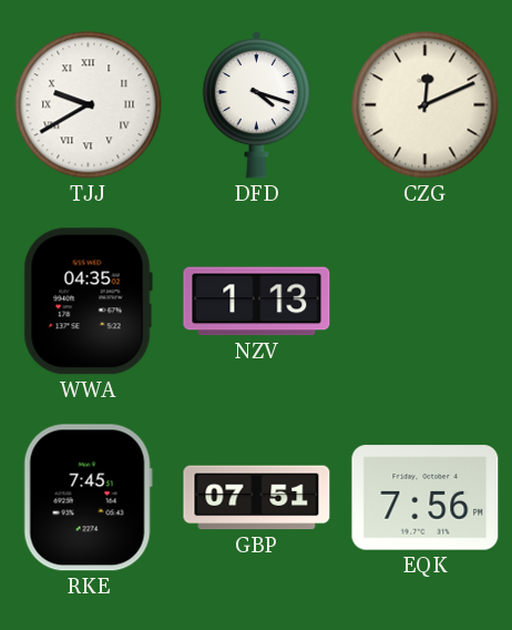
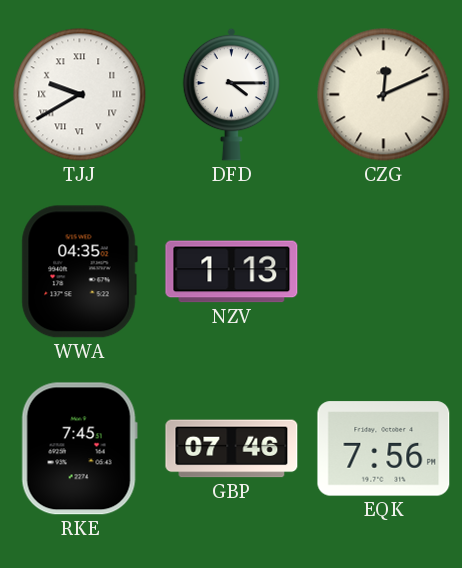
DFD: 4:18 -> 4:15 (232, 94)
GBP: 07:51 -> 07:46 (232, 449)
